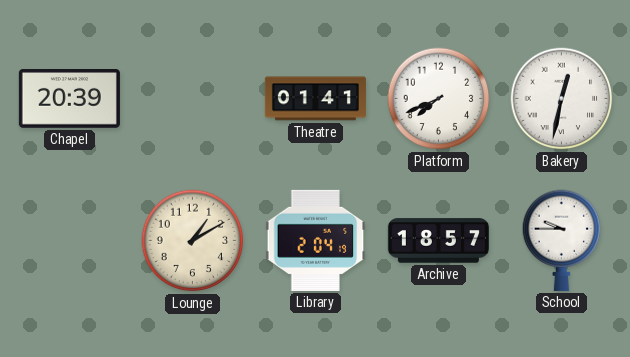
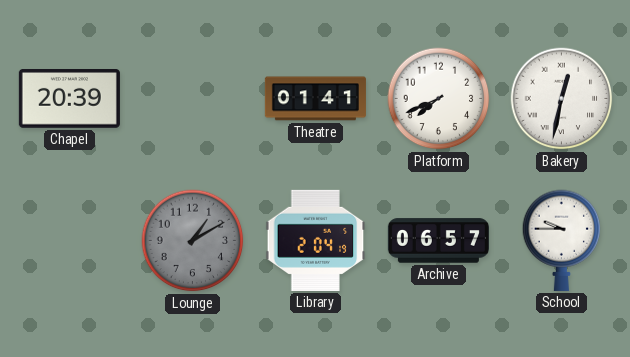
Lounge dial: cream -> grey (193, 241)
Archive: 18:57 -> 06:57 (438, 241)
